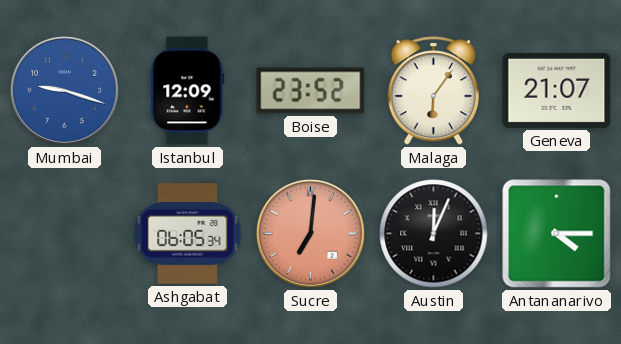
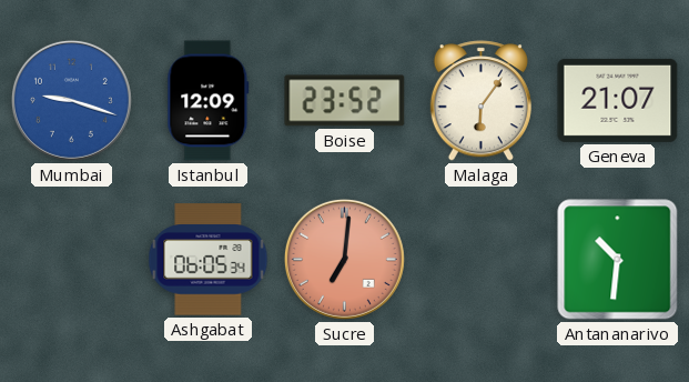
Austin: 12:04 -> none (434, 234)
Antananarivo: 4:15 -> 10:31 (618, 260)
